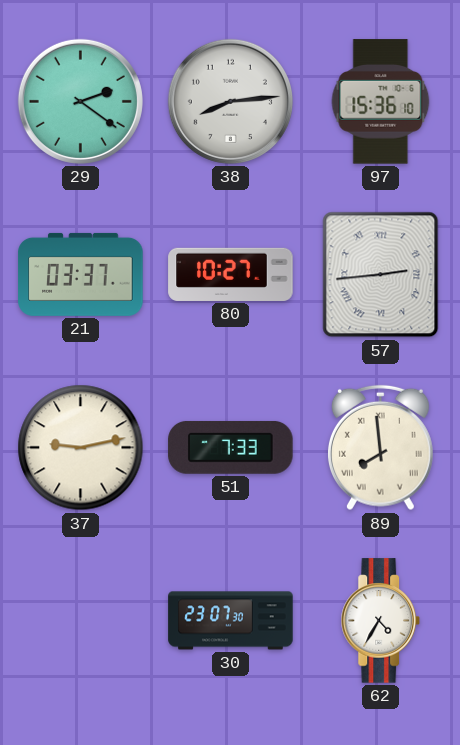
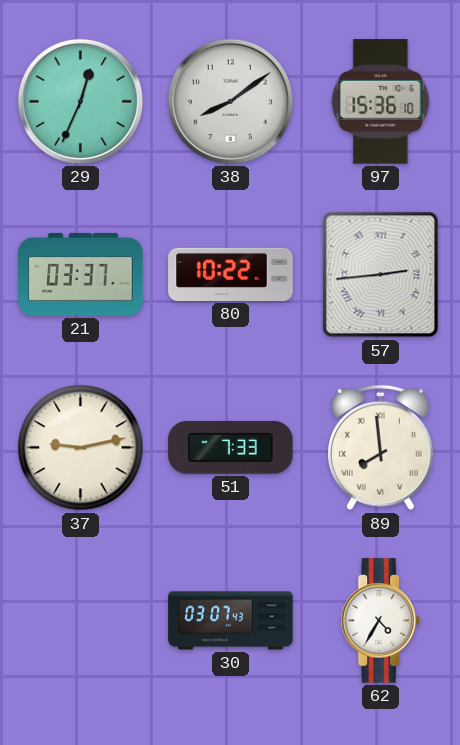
29: 2:21 -> 12:34 (80, 101)
38: 8:14 -> 8:09 (230, 101)
80: 10:27 -> 10:22 (231, 274)
30: 23:07 -> 03:07 (231, 621)
